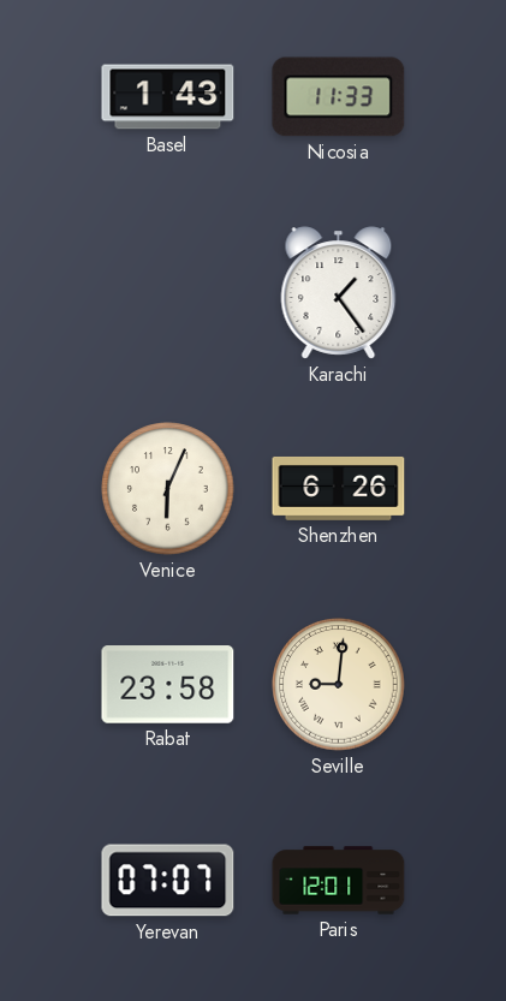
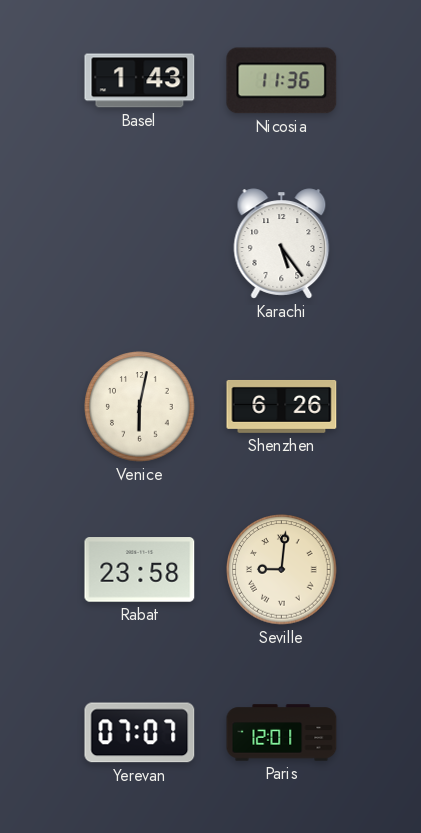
Nicosia: 11:33 -> 11:36 (282, 81)
Karachi: 1:24 -> 5:24 (282, 244)
Venice: 6:04 -> 6:02 (140, 407)
